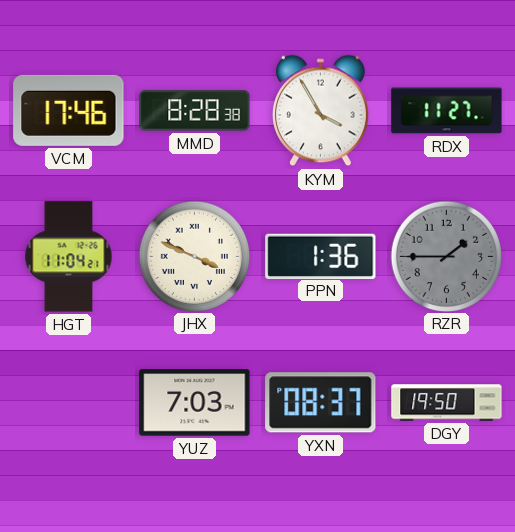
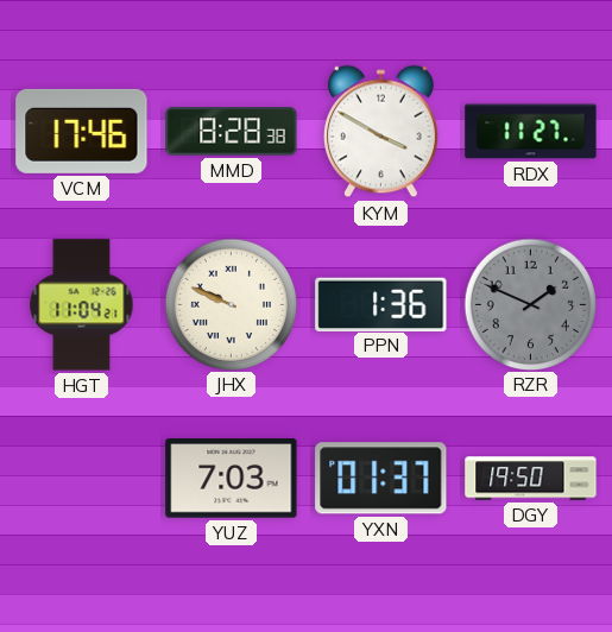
KYM: 3:55 -> 3:50 (381, 132)
JHX: 3:49 -> 9:49 (231, 304)
RZR: 1:45 -> 1:49 (530, 304)
YXN: 08:37 -> 01:37 (381, 479)
